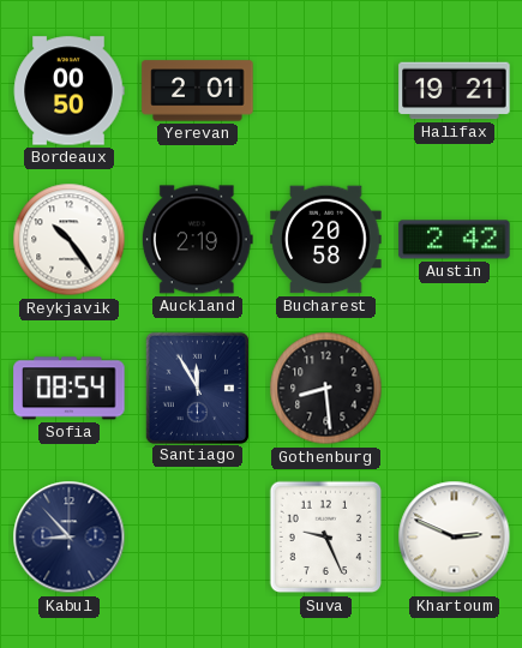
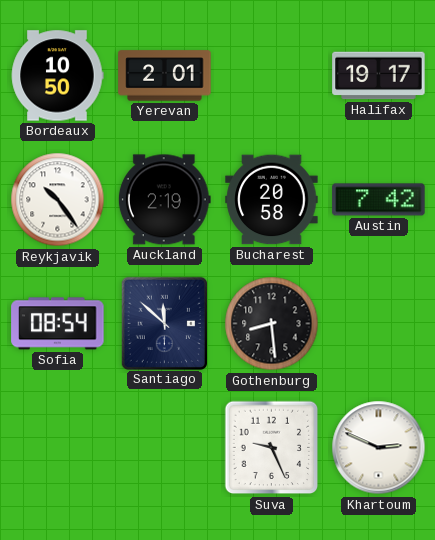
Bordeaux: 00:50 -> 10:50 (57, 76)
Halifax: 19:21 -> 19:17 (379, 76)
Austin: 2:42 -> 7:42 (379, 200)
Santiago: 11:55 -> 11:52 (164, 323)
Kabul: 8:53 -> none (70, 538)
